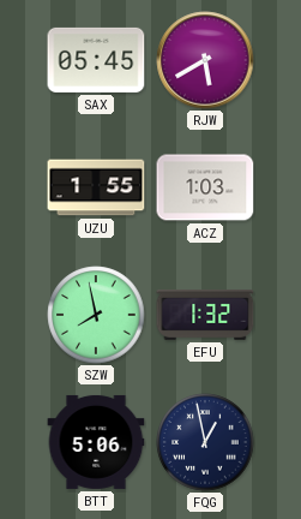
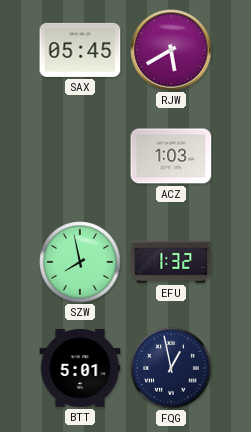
UZU: 1:55 -> none (96, 187)
BTT: 5:06 -> 5:01 (80, 368)
